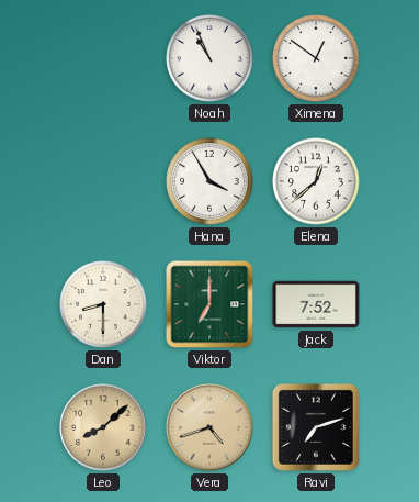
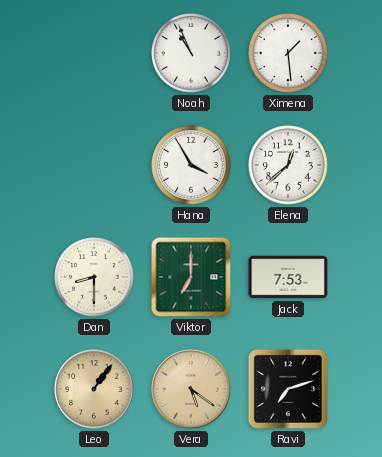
Ximena: 12:51 -> 1:29 (288, 53)
Jack: 7:52 -> 7:53 (288, 277)
Leo: 8:08 -> 1:06 (94, 389)
Vera: 4:42 -> 5:21 (191, 389)
